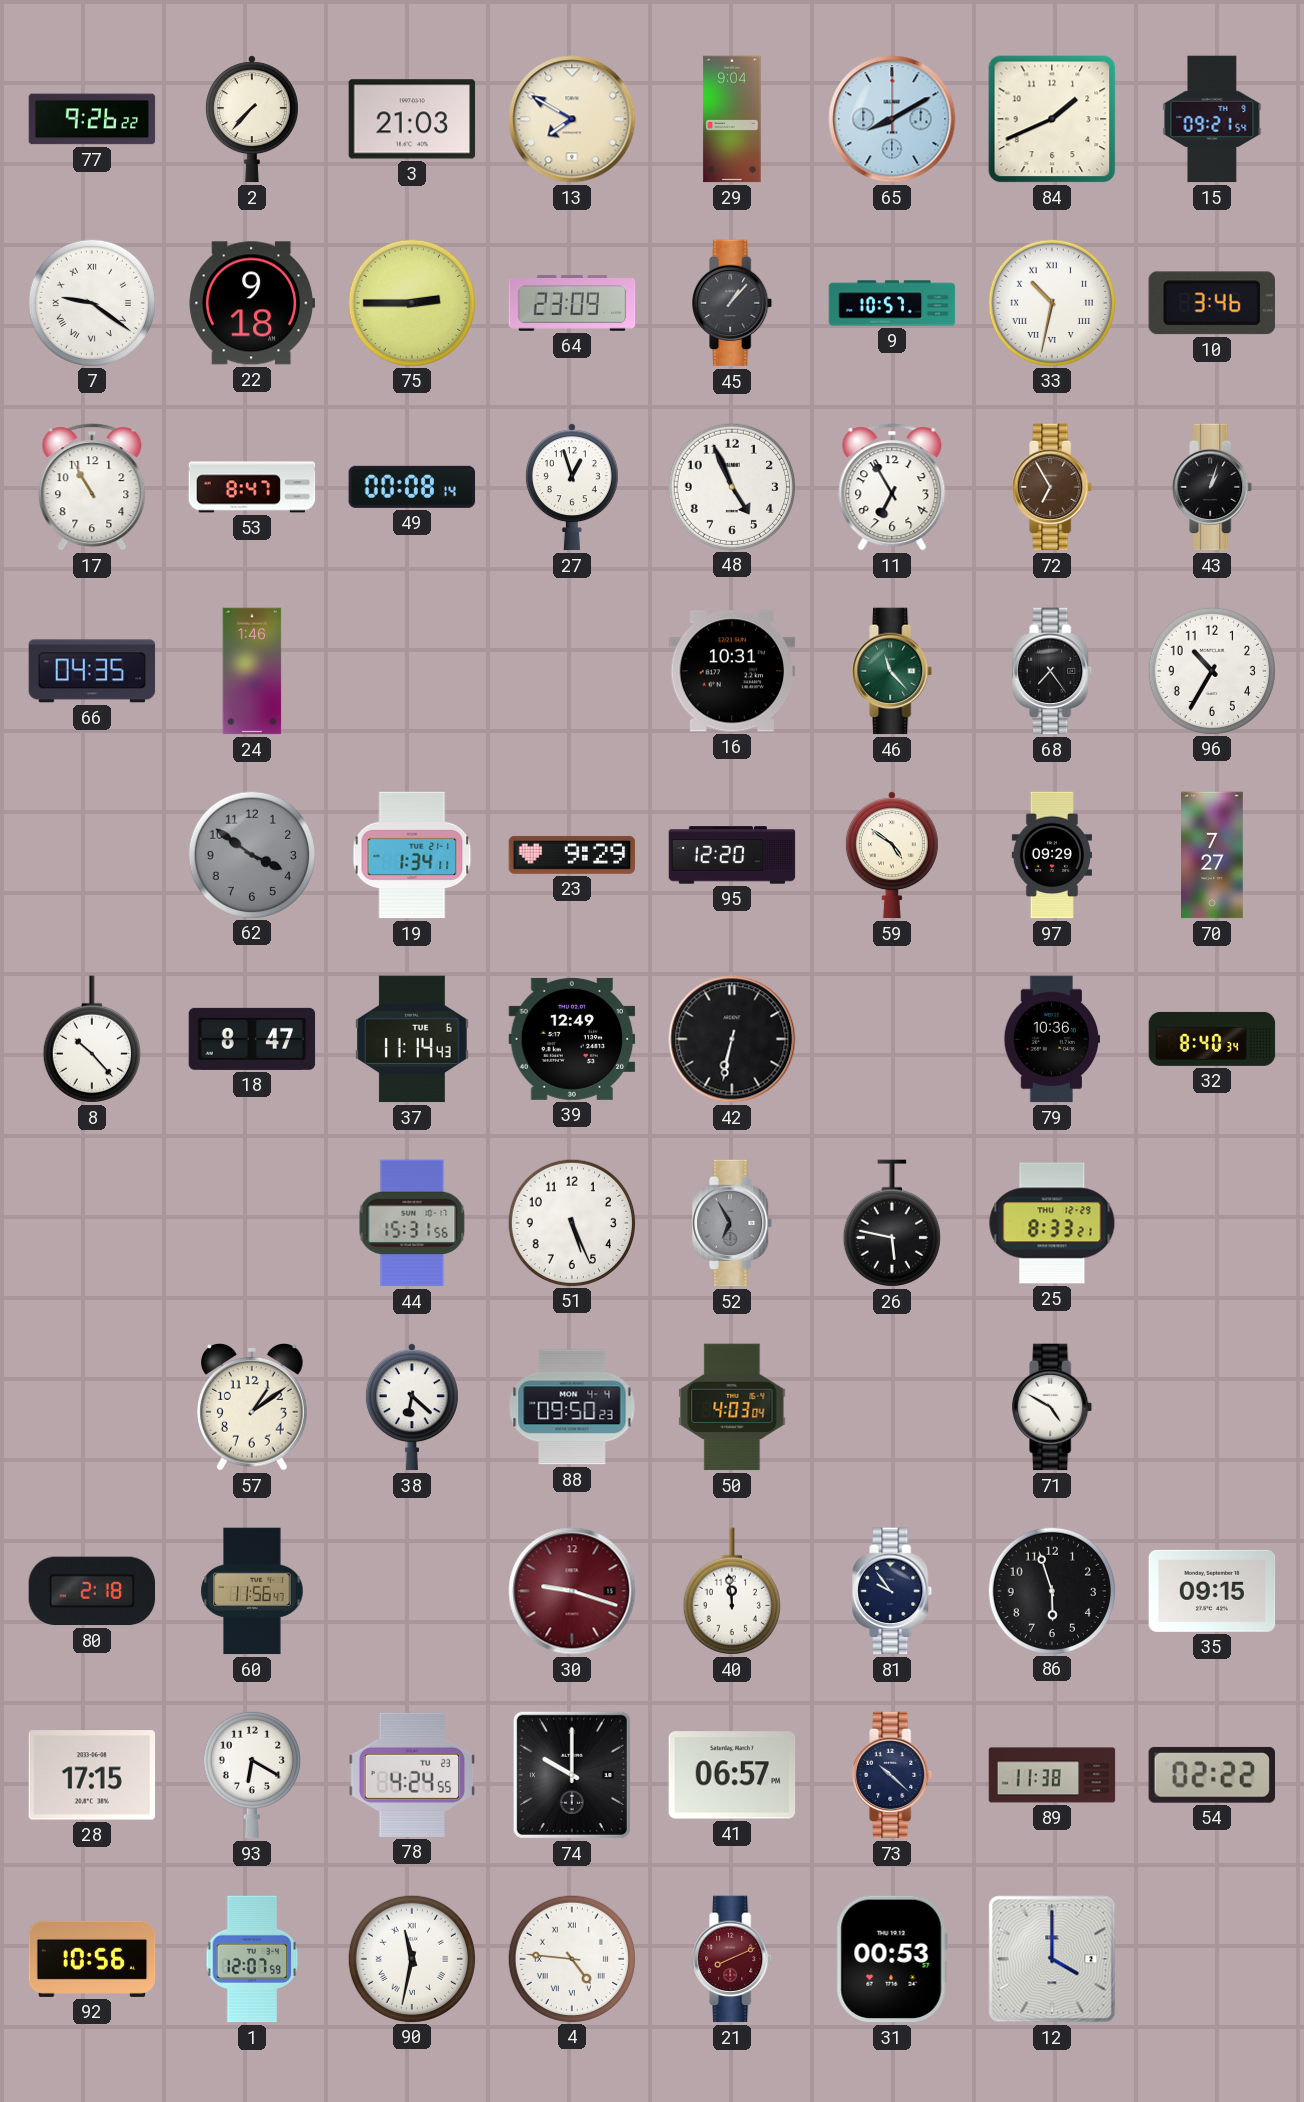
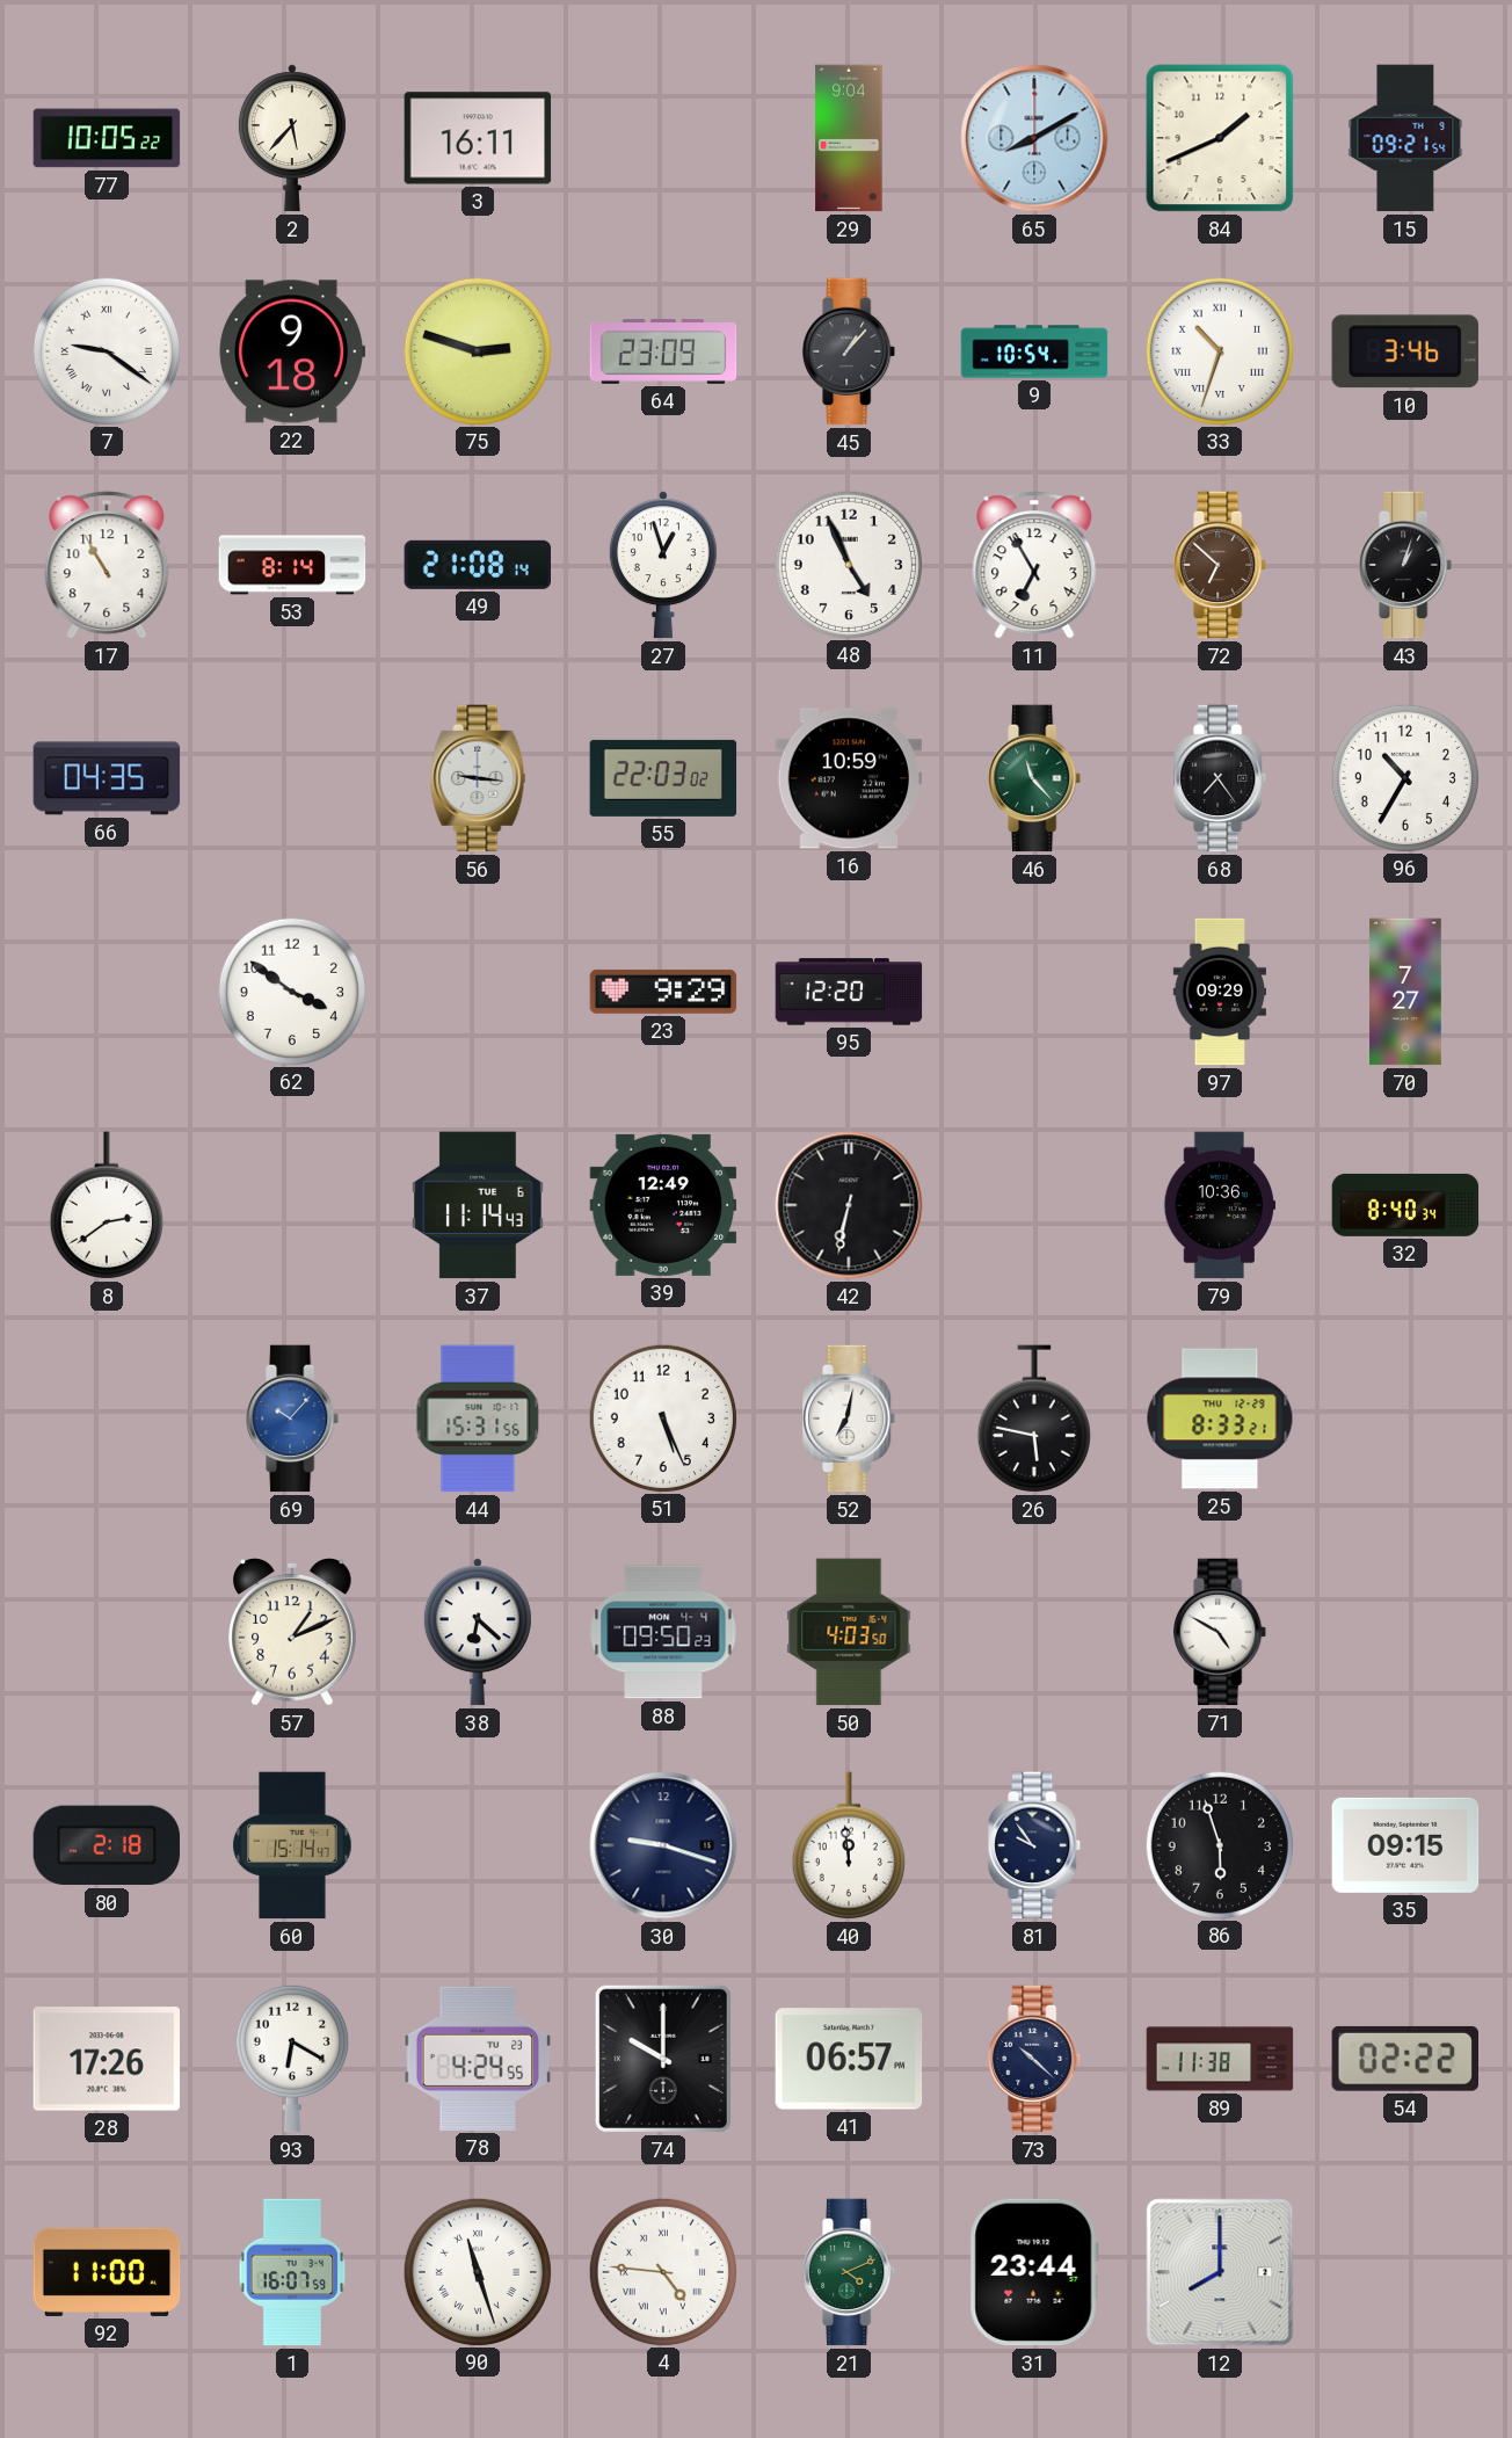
77: 9:26 -> 10:05 (107, 138)
2: 7:37 -> 5:37 (292, 138)
3: 21:03 -> 16:11 (478, 138)
13: 7:50 -> none (572, 119)
75: 2:45 -> 2:48 (477, 350)
9: 10:57 -> 10:54 (1034, 351)
33: 10:32 -> 10:33 (1219, 350)
53: 8:47 -> 8:14 (292, 565)
49: 00:08 -> 21:08 (478, 565)
72: 6:55 -> 6:52 (1221, 565)
24: 1:46 -> none (252, 671)
56: none -> 9:16 (478, 778)
55: none -> 22:03 (663, 778)
16: 10:31 -> 10:59 (849, 778)
62 dial: grey -> white (291, 991)
19: 1:34 -> none (412, 855)
59: 4:51 -> none (892, 855)
8: 10:23 -> 2:39 (107, 1205)
18: 8:47 -> none (252, 1039)
69: none -> 10:07 (293, 1418)
52: 6:55 -> 7:02 (850, 1418)
52 dial: grey -> white (850, 1418)
57: 1:09 -> 1:11 (293, 1633)
50: 4:03:04 -> 4:03:50 (849, 1632)
60: 11:56 -> 15:14 (292, 1845)
30 dial: burgundy -> navy (663, 1845)
28: 17:15 -> 17:26 (107, 2059)
92: 10:56 -> 11:00 (107, 2272)
1: 12:07 -> 16:07 (292, 2272)
90: 11:32 -> 11:27 (477, 2271)
21: 8:11 -> 4:11 (850, 2272)
21 dial: burgundy -> green (850, 2272)
31: 00:53 -> 23:44 (1034, 2272)
12: 4:00 -> 8:00 (1220, 2272)
